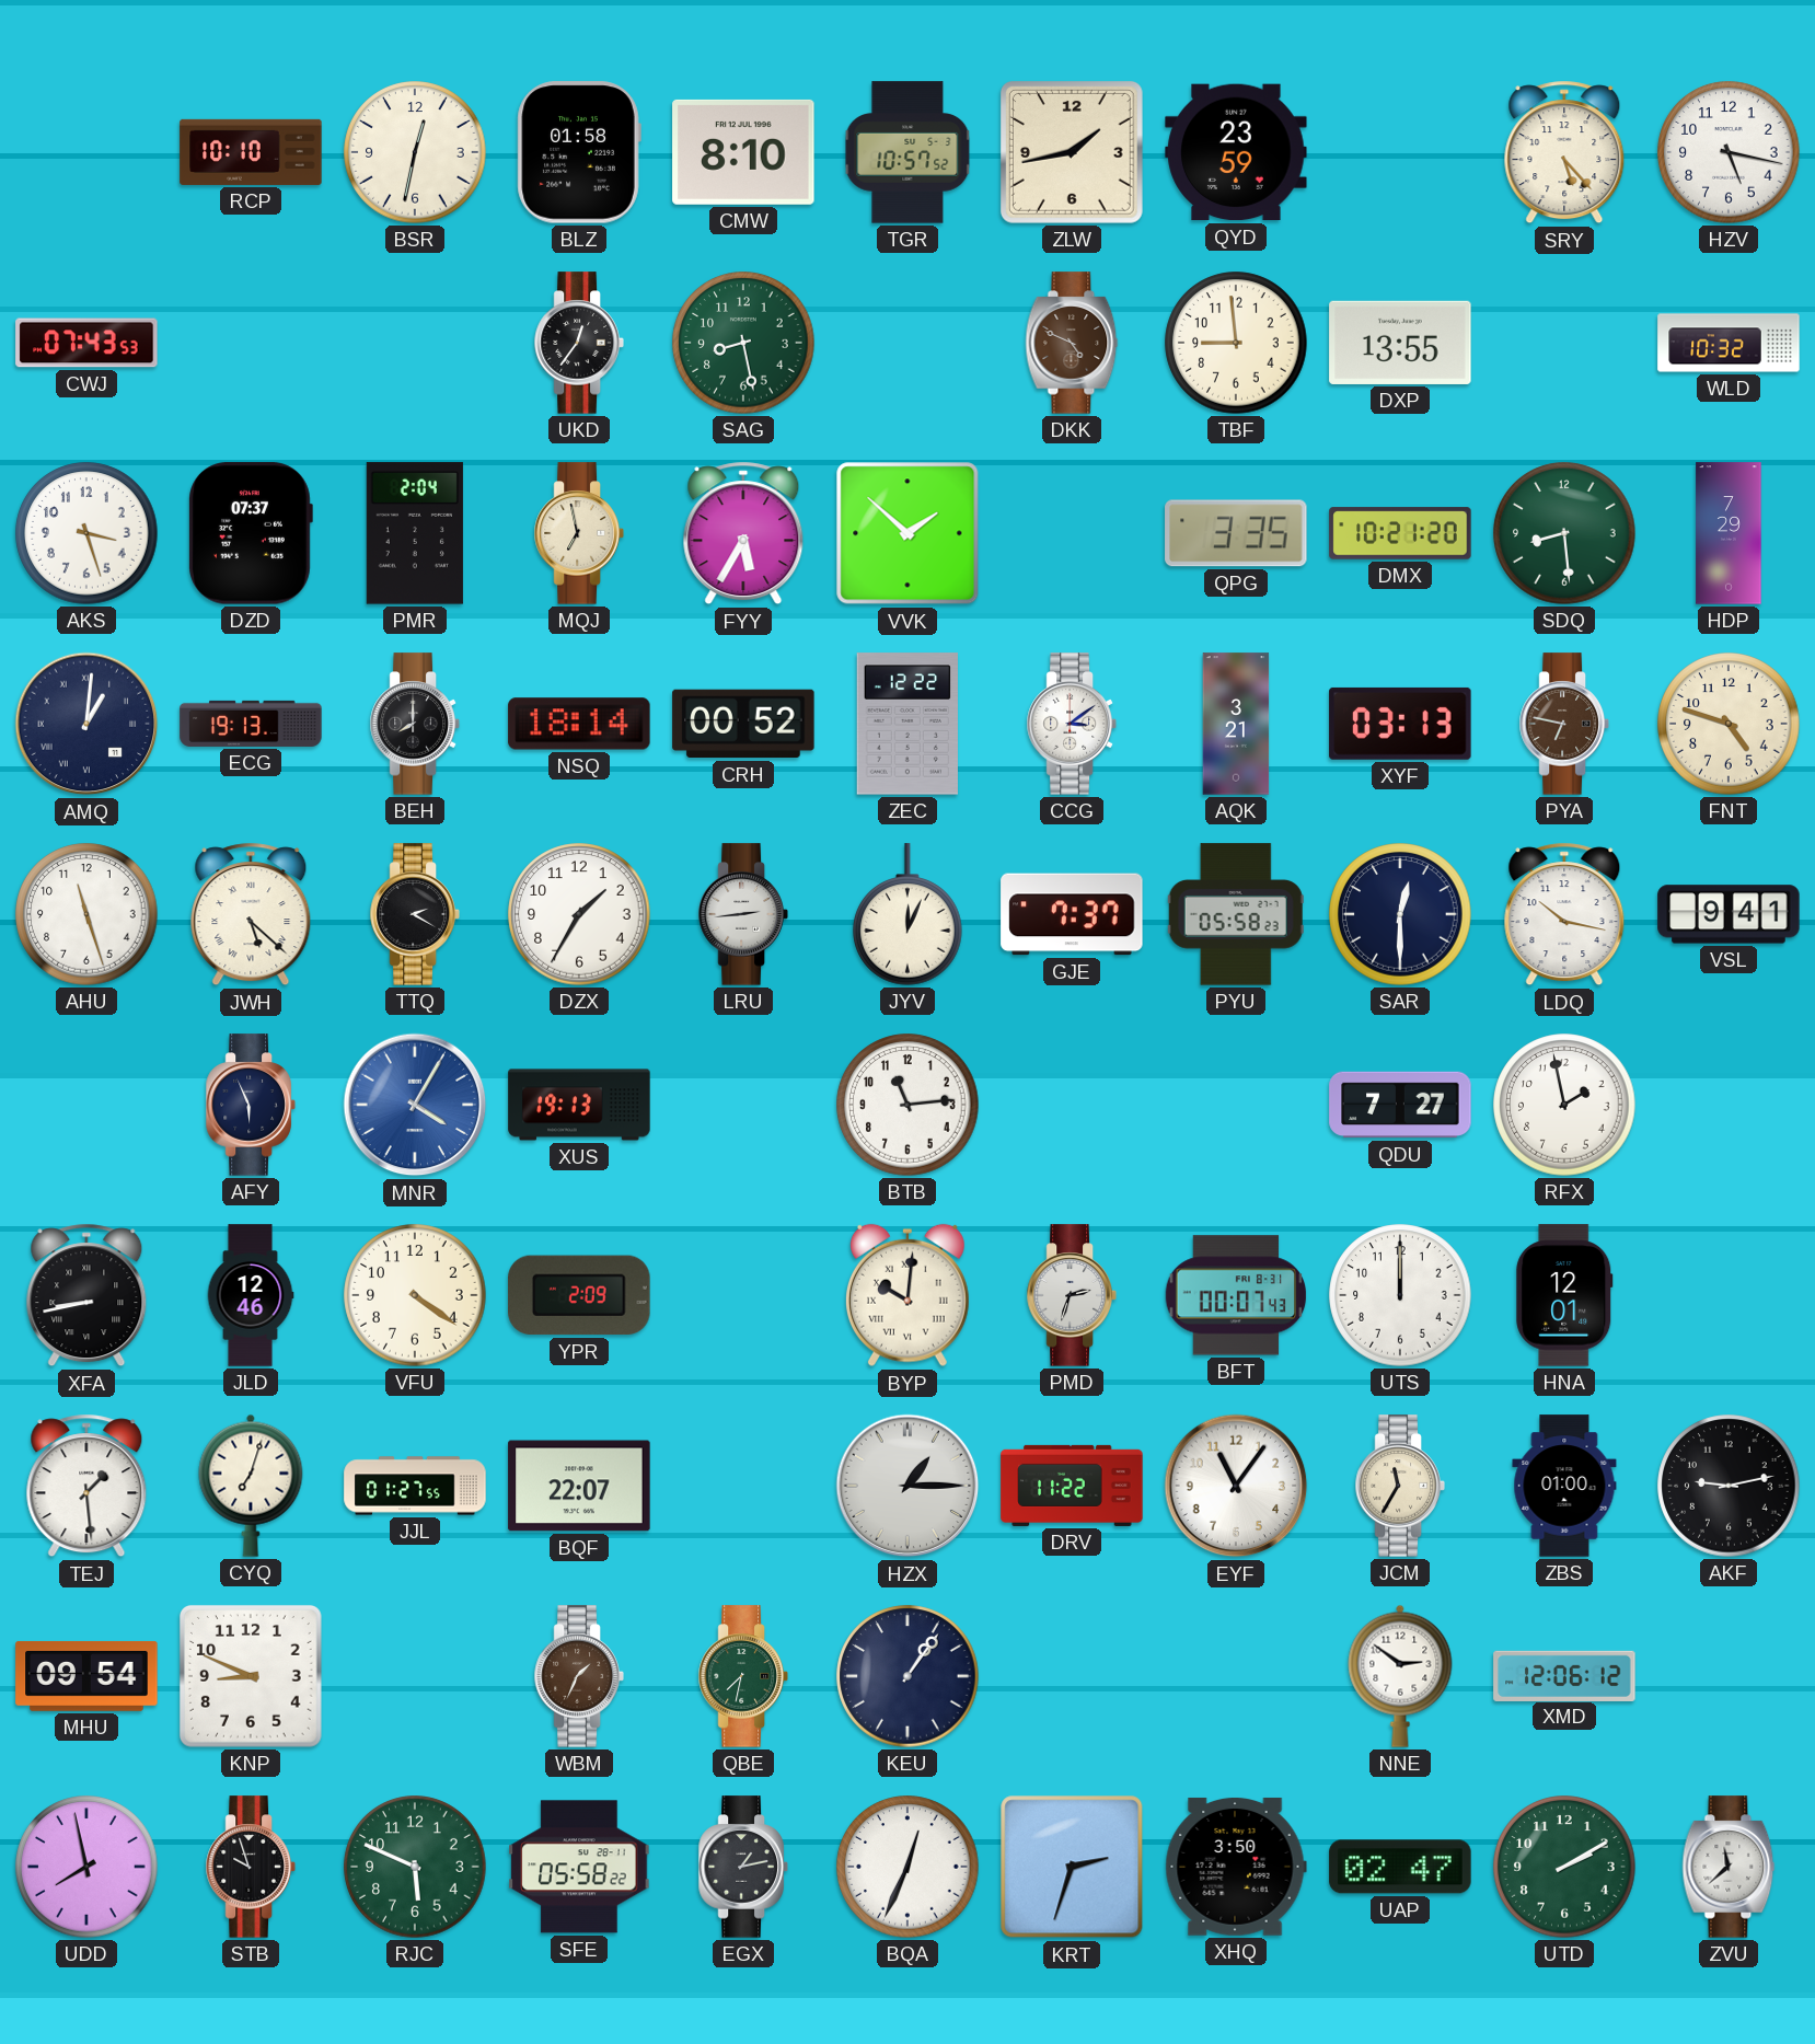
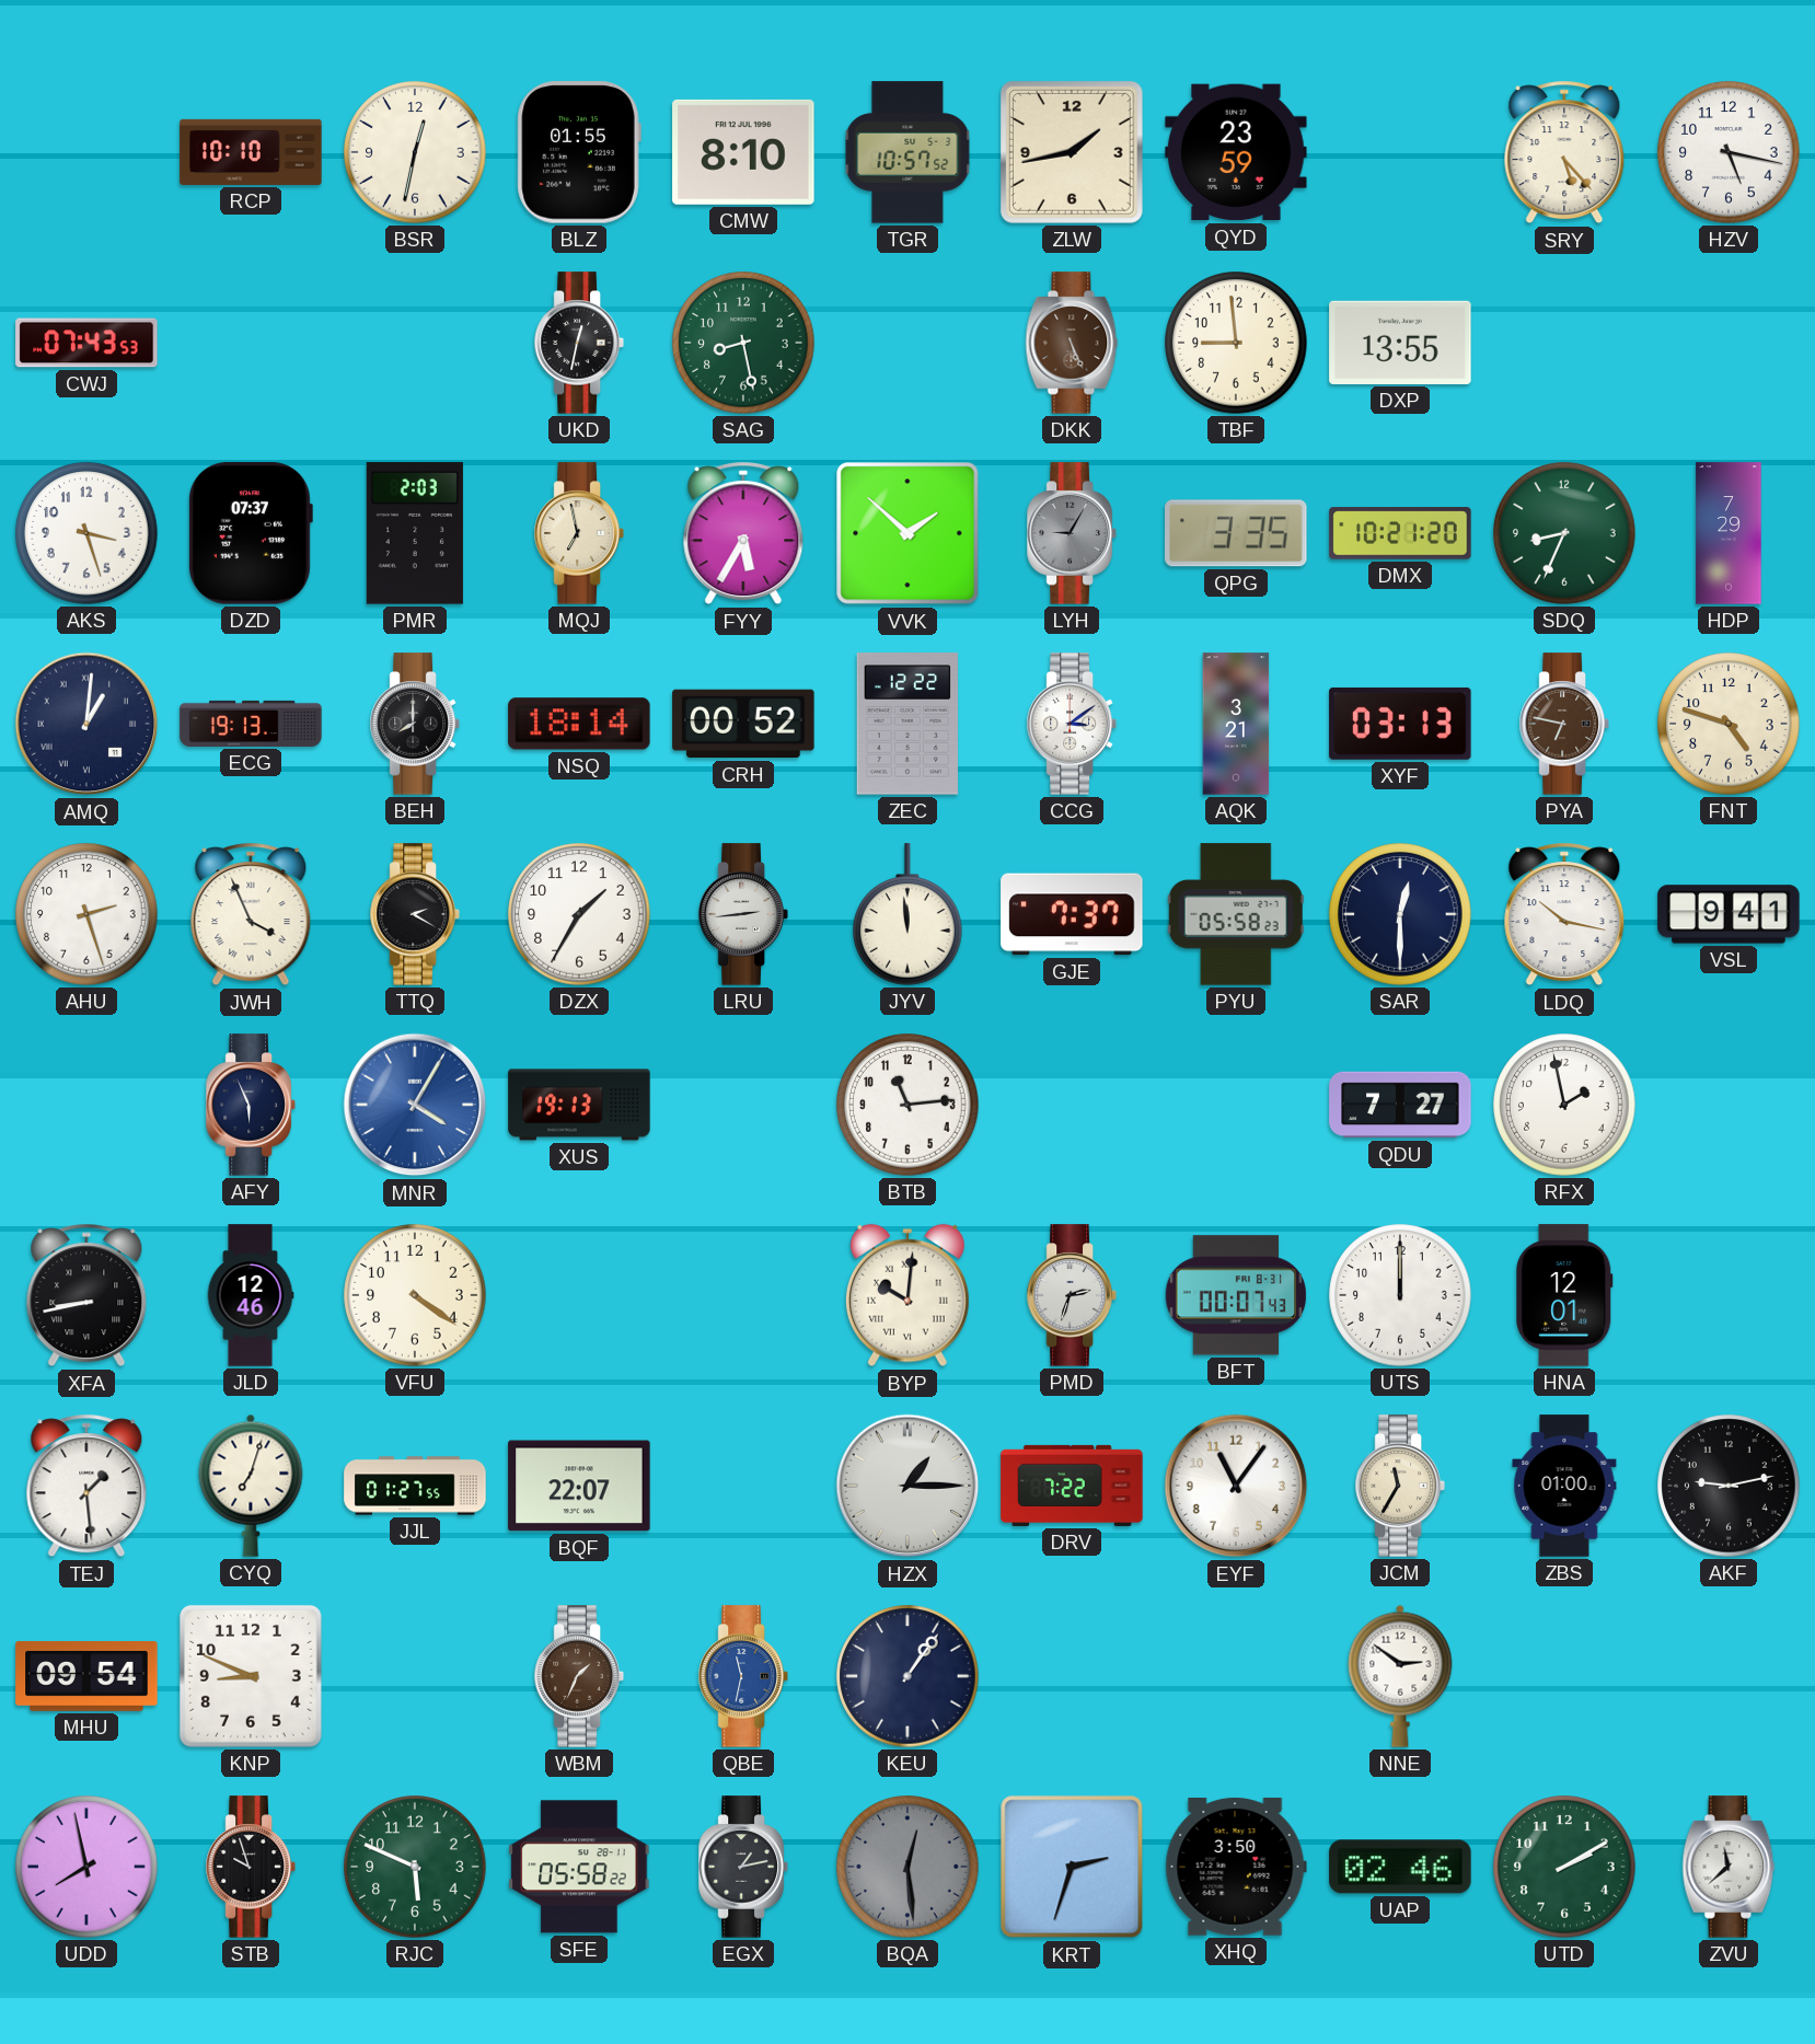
BLZ: 01:58 -> 01:55 (579, 152)
UKD: 12:36 -> 12:32 (579, 343)
DKK: 4:49 -> 5:26 (1072, 343)
WLD: 10:32 -> none (1729, 343)
PMR: 2:04 -> 2:03 (415, 533)
LYH: none -> 9:05 (1072, 533)
SDQ: 8:29 -> 8:34 (1564, 533)
AHU: 11:27 -> 2:27 (86, 914)
JWH: 5:22 -> 3:56 (251, 914)
JYV: 12:04 -> 11:59 (908, 914)
YPR: 2:09 -> none (579, 1295)
DRV: 11:22 -> 7:22 (1072, 1486)
QBE: 7:32 -> 11:32 (743, 1676)
QBE dial: green -> blue (743, 1676)
XMD: 12:06 -> none (1564, 1675)
BQA: 12:34 -> 12:29 (908, 1867)
BQA dial: white -> grey (908, 1867)
UAP: 02:47 -> 02:46 (1400, 1867)
